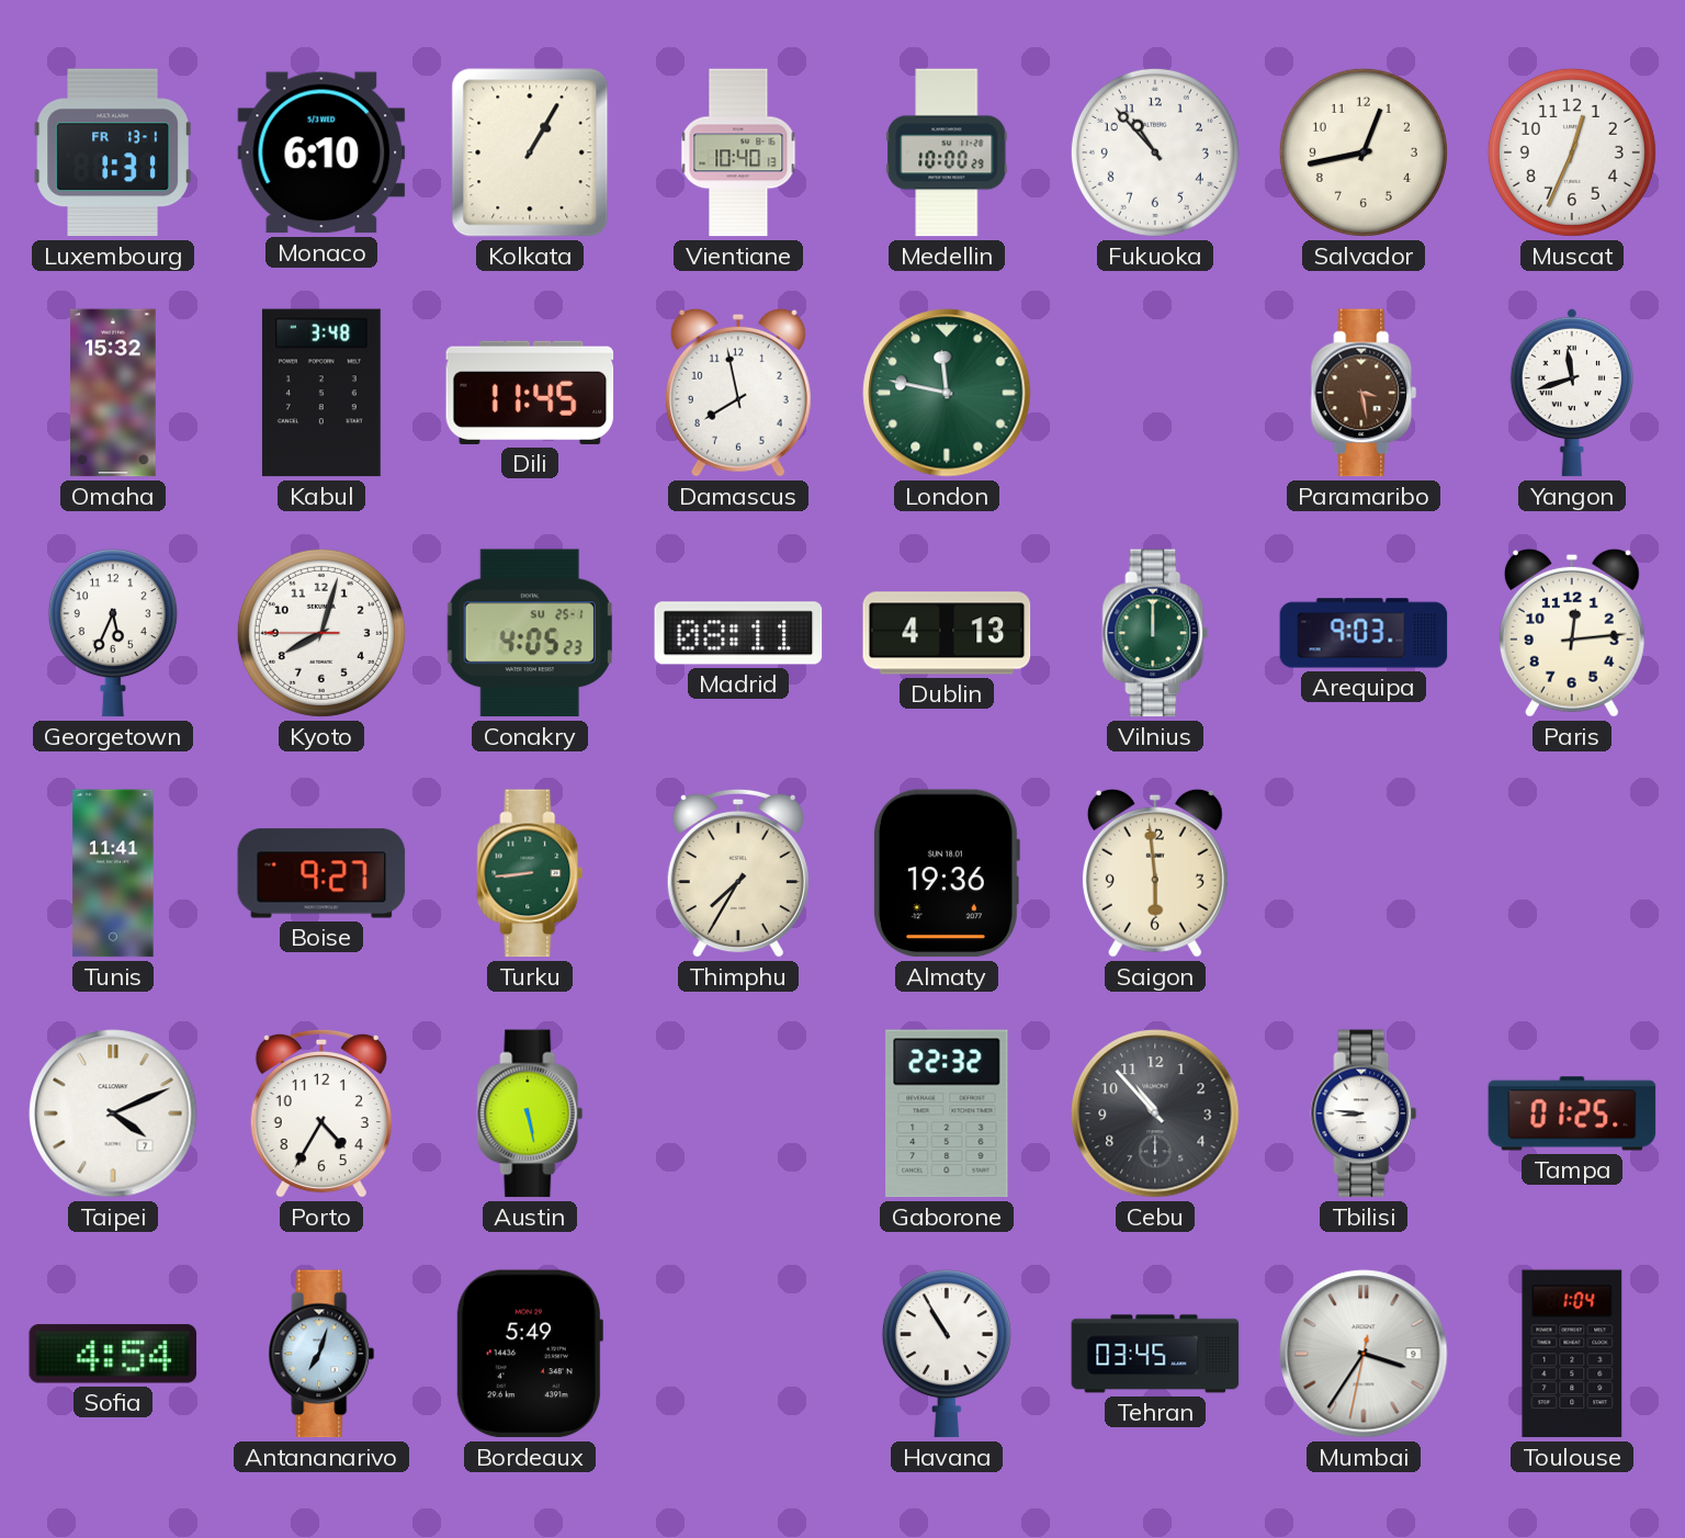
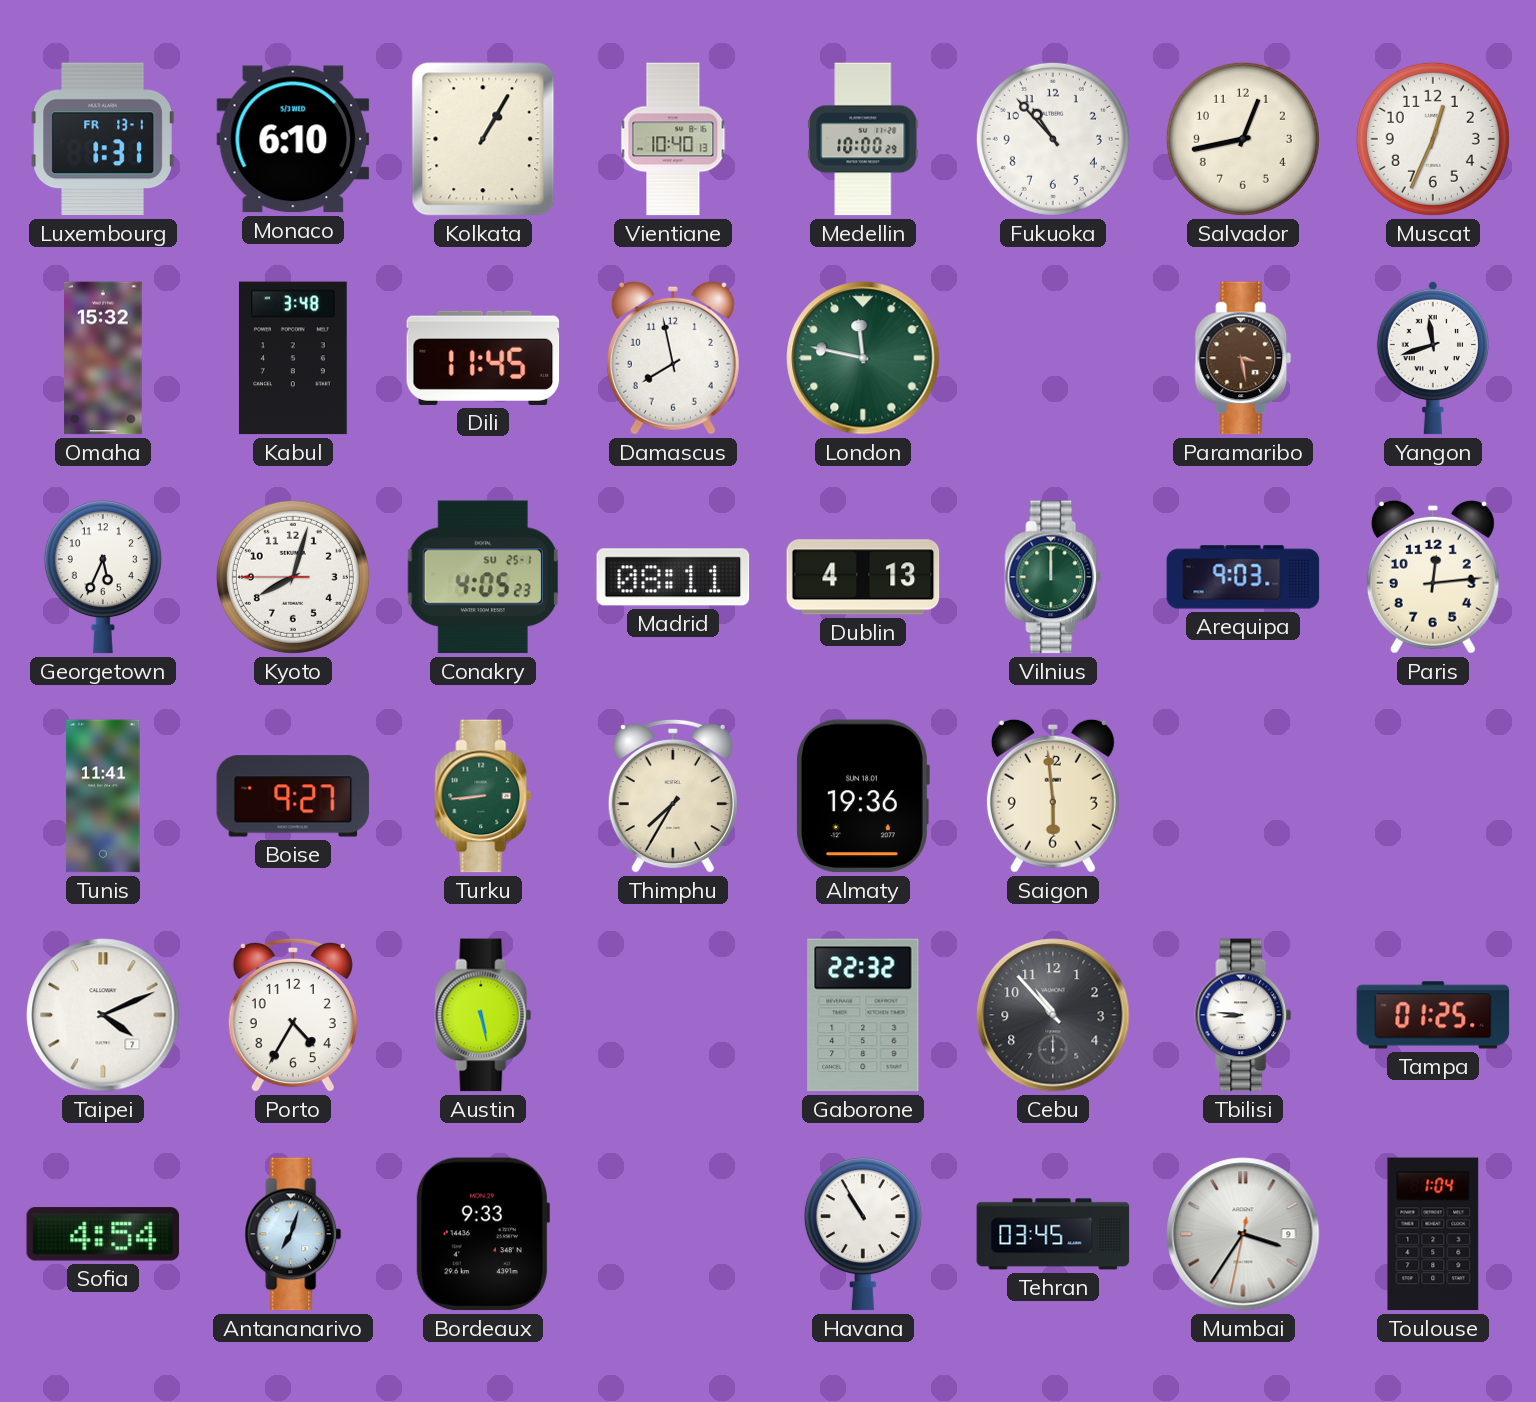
Bordeaux: 5:49 -> 9:33 (482, 1234)
